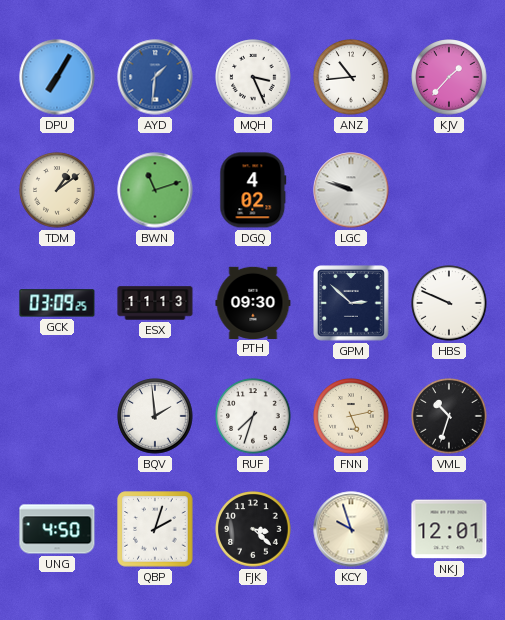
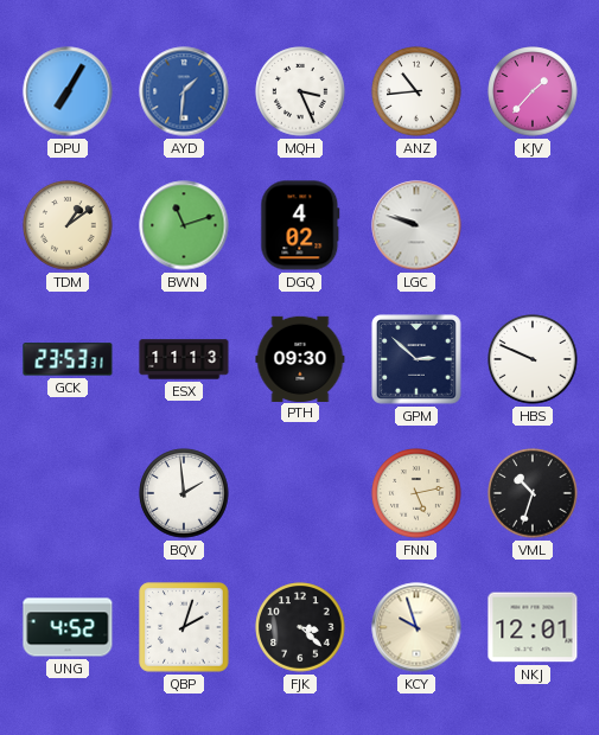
GCK: 03:09 -> 23:53 (68, 359)
RUF: 7:33 -> none (253, 416)
UNG: 4:50 -> 4:52 (68, 627)
